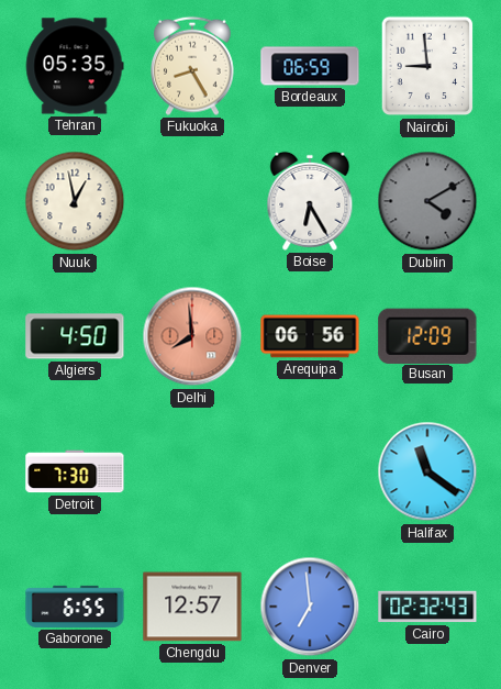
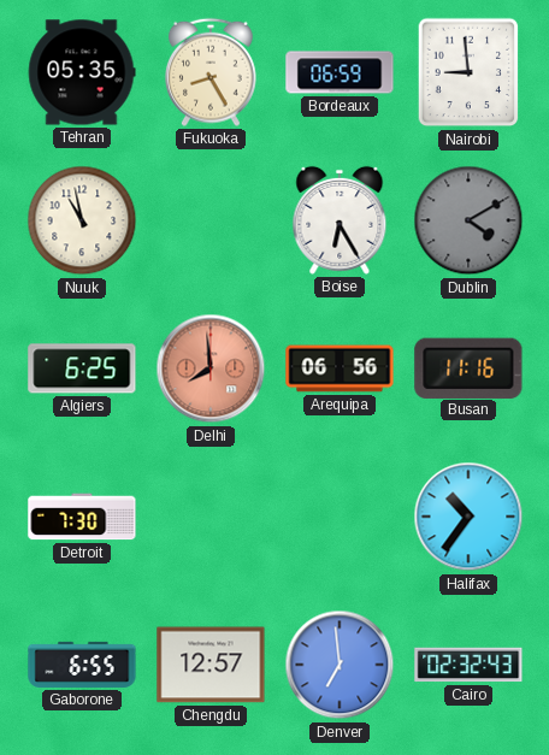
Nuuk: 12:58 -> 10:58 (82, 220)
Algiers: 4:50 -> 6:25 (82, 368)
Busan: 12:09 -> 11:16 (468, 367)
Halifax: 11:21 -> 10:36 (468, 517)
